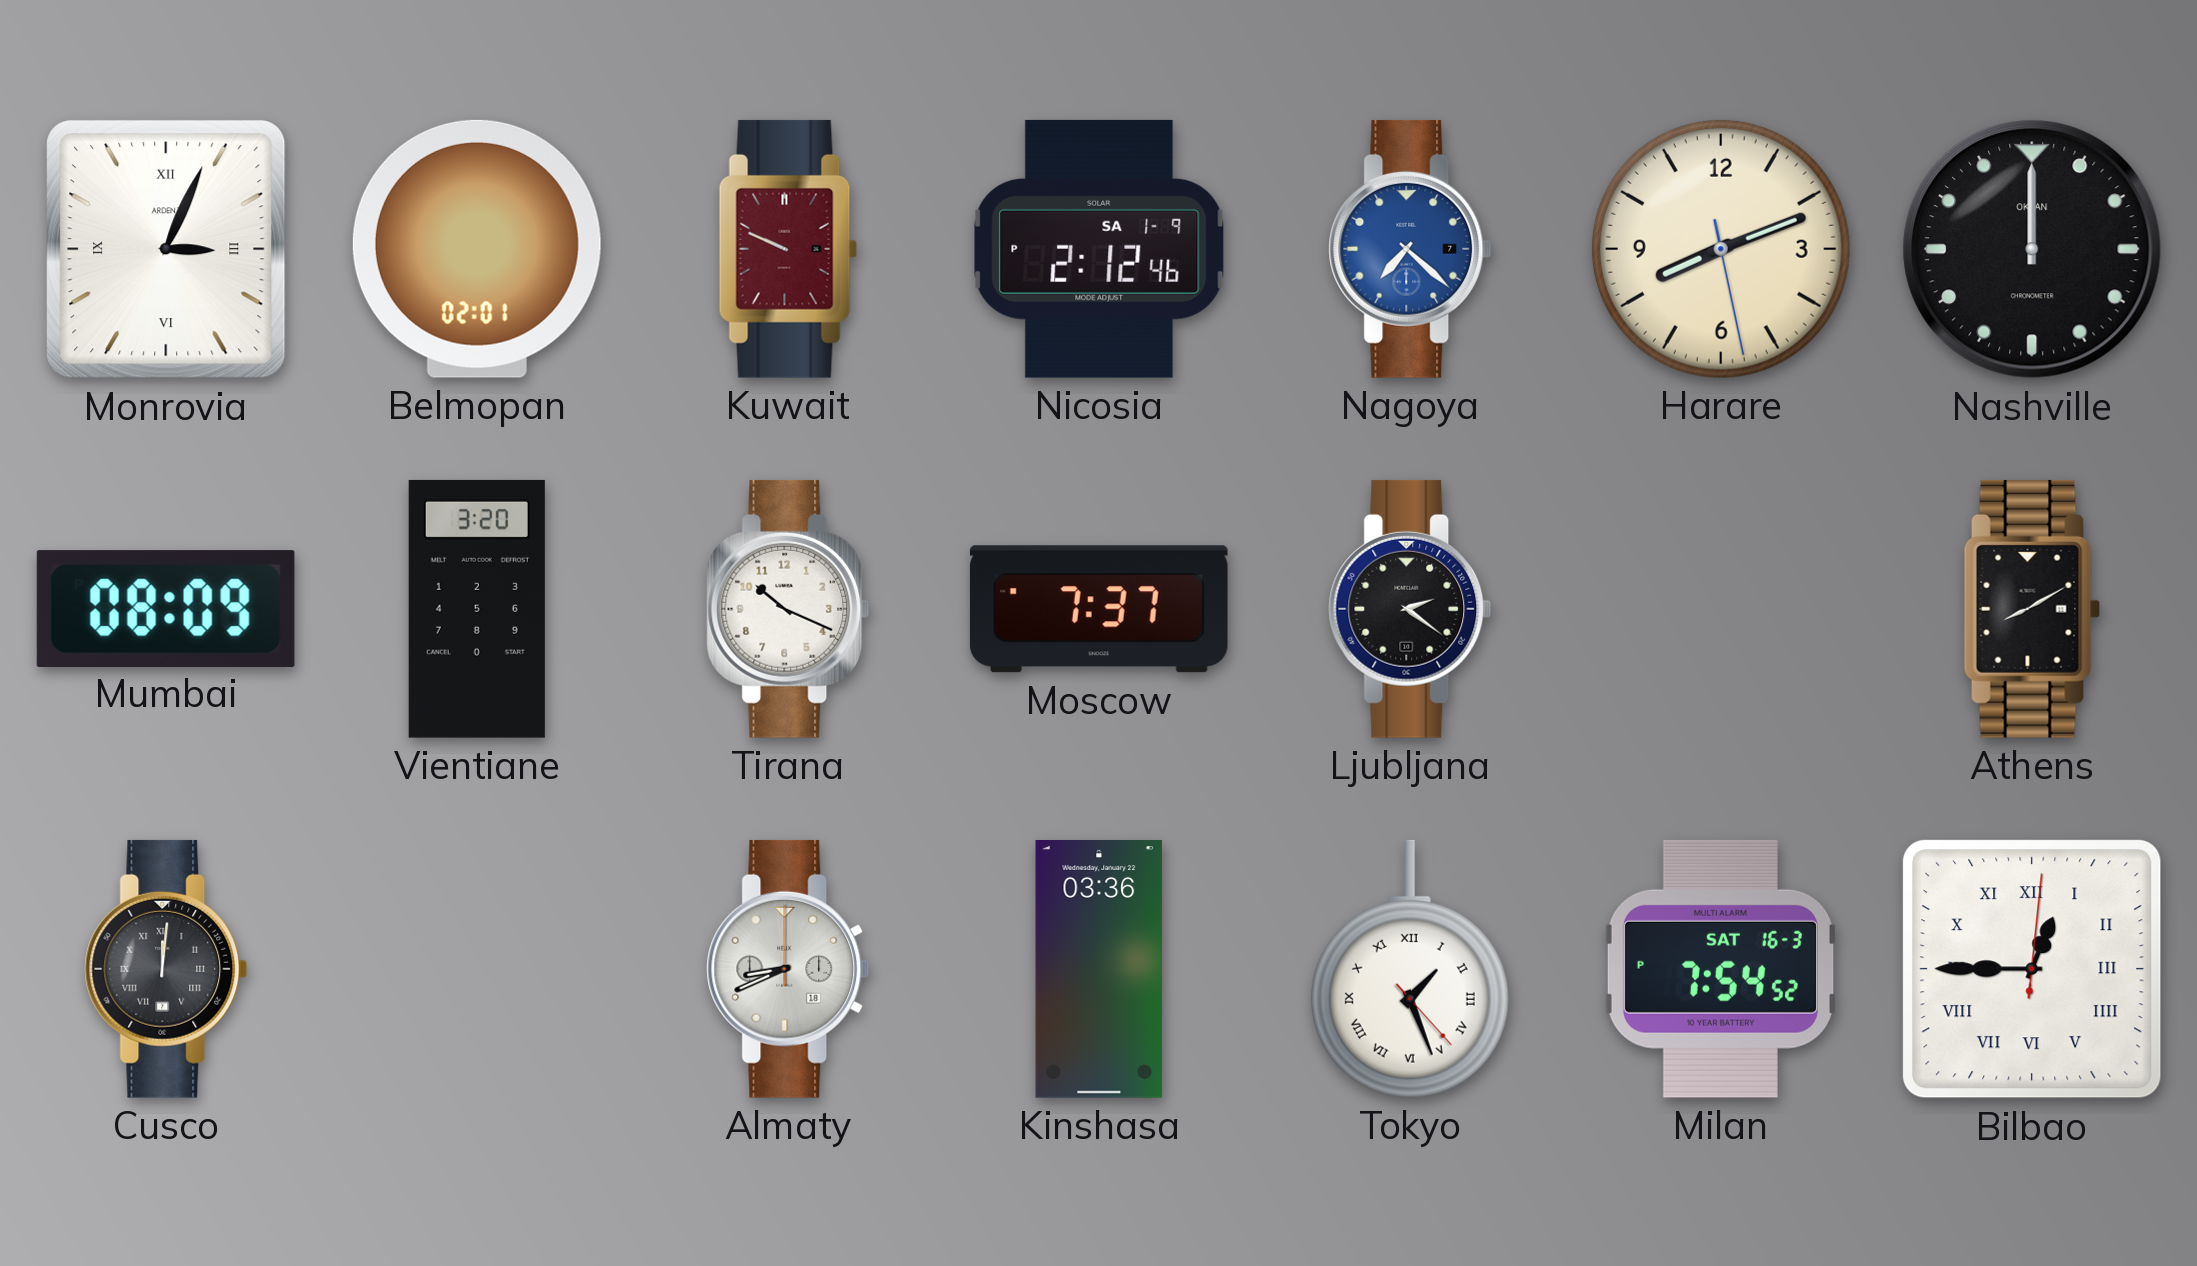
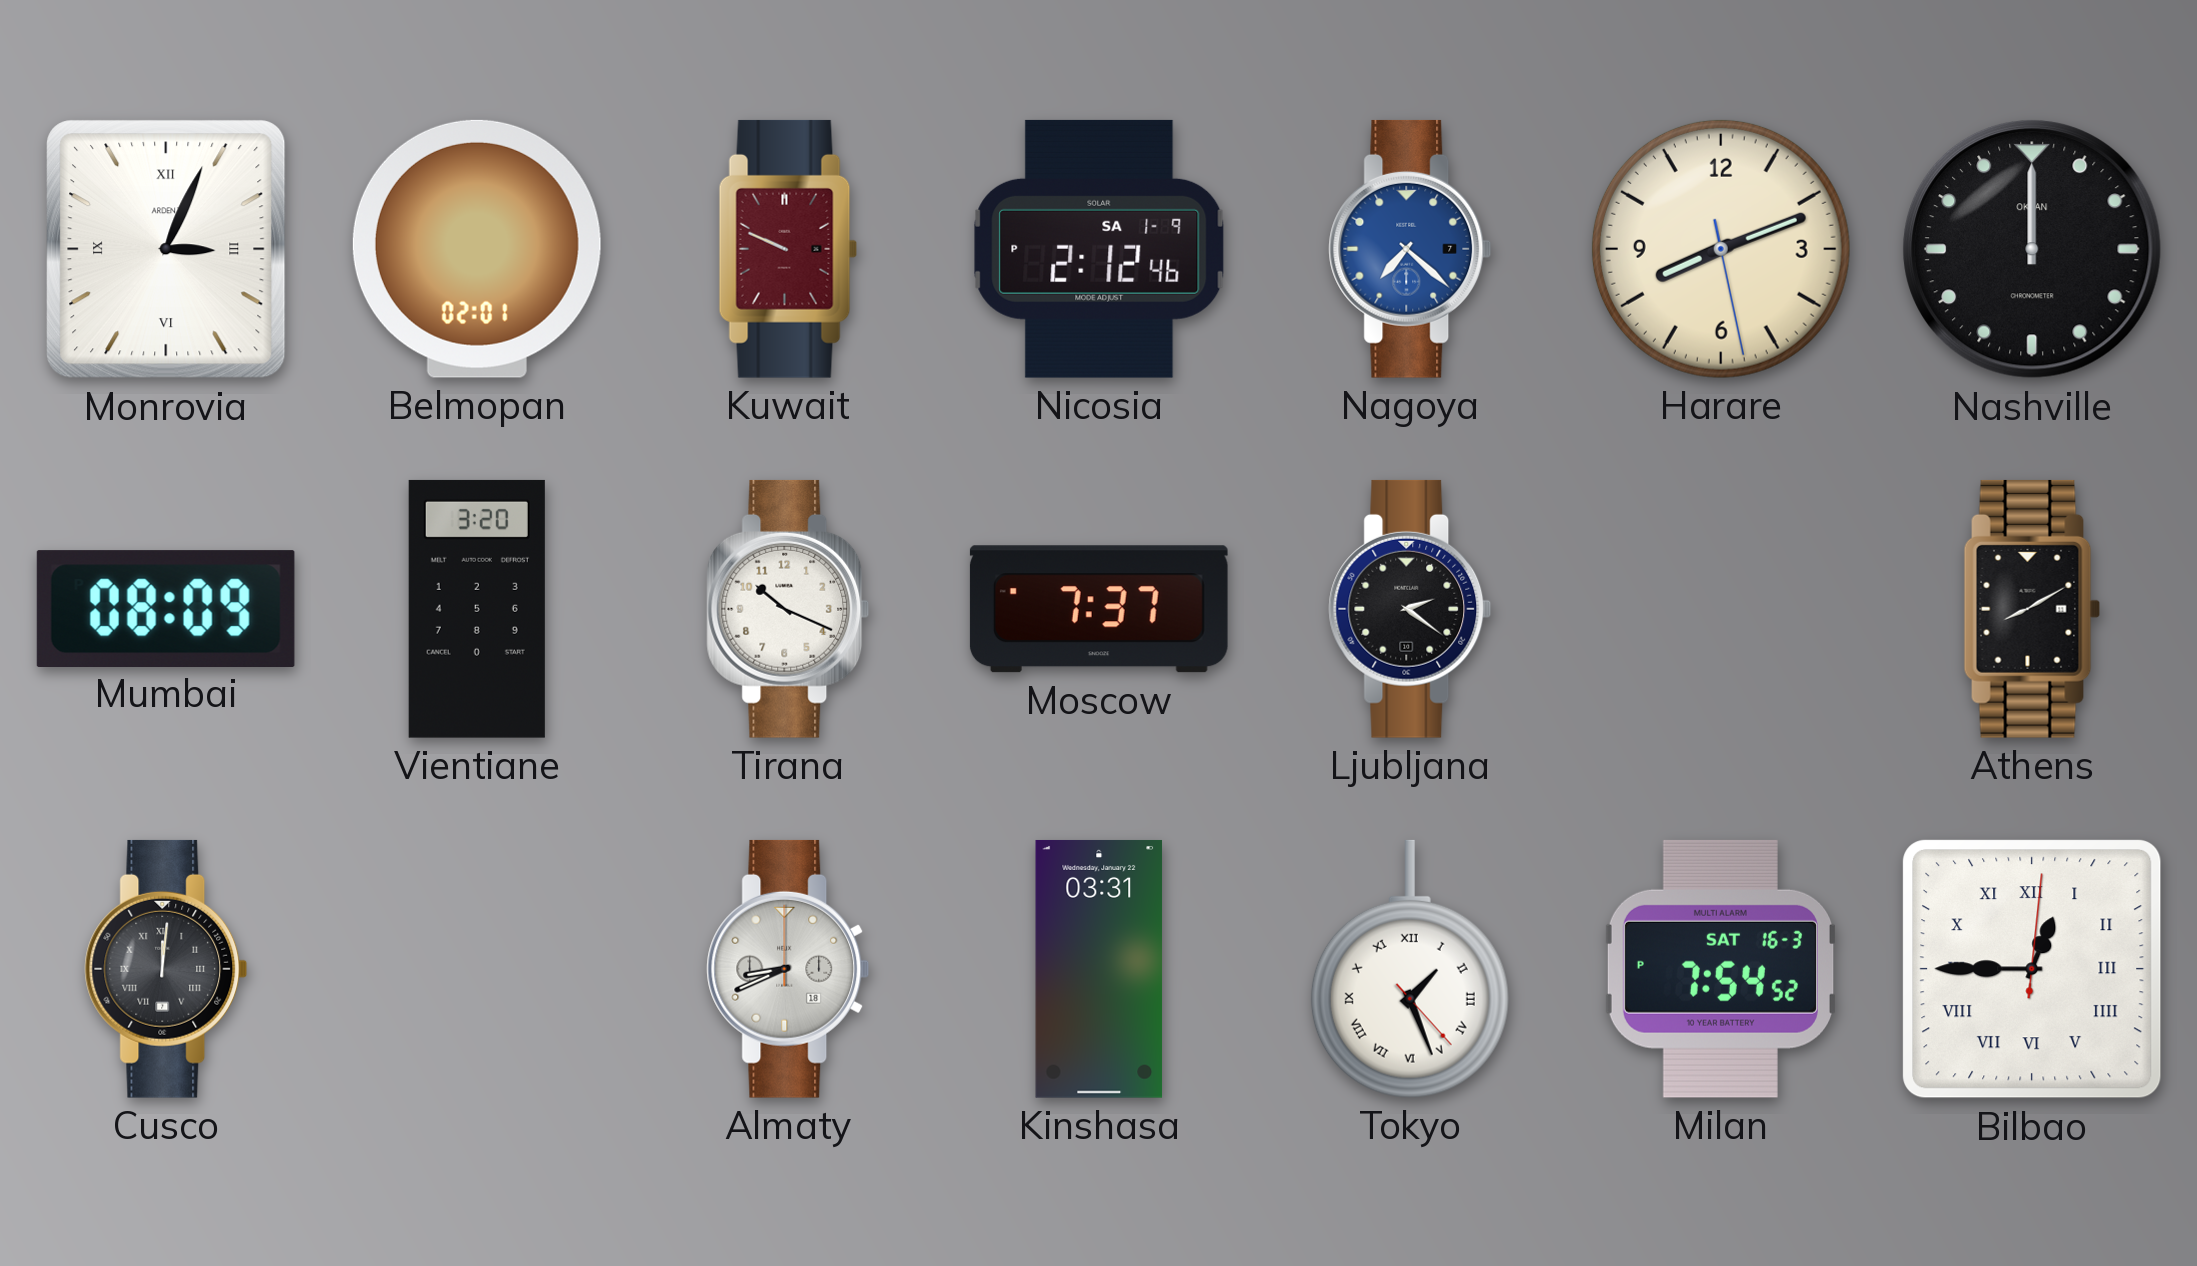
Kinshasa: 03:36 -> 03:31 (1099, 969)
